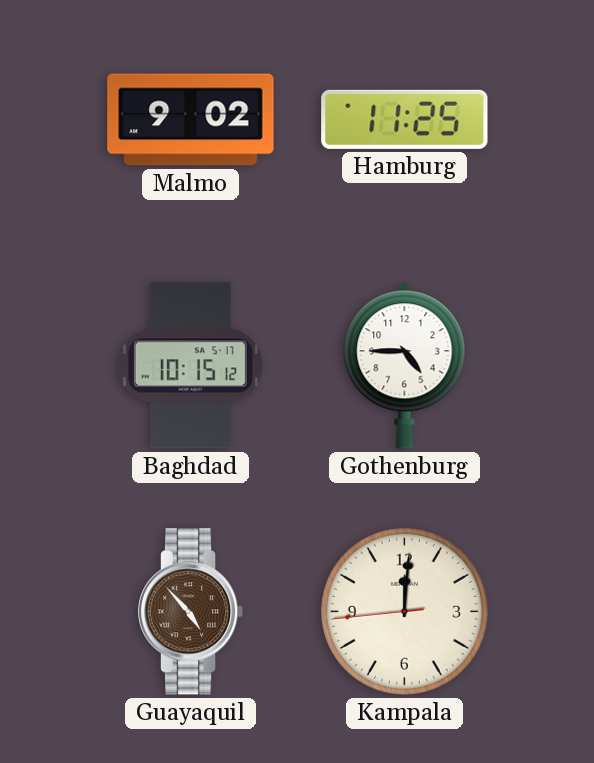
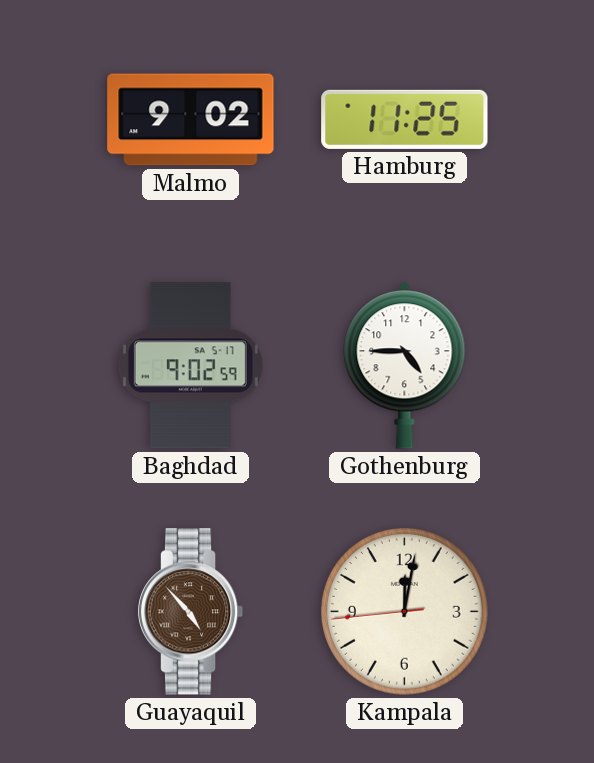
Baghdad: 10:15 -> 9:02 (190, 366)
Kampala: 12:00 -> 12:01 (404, 611)
